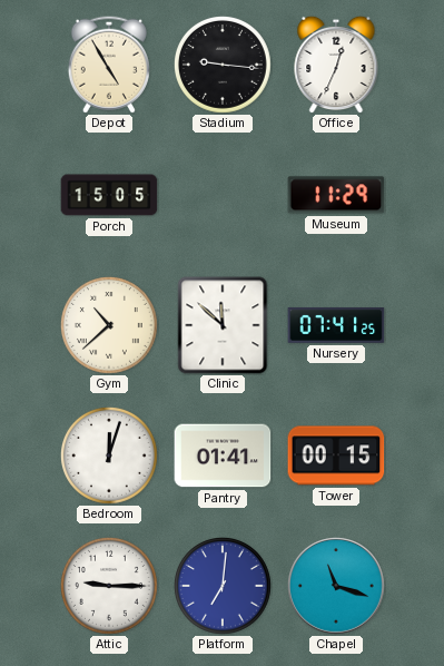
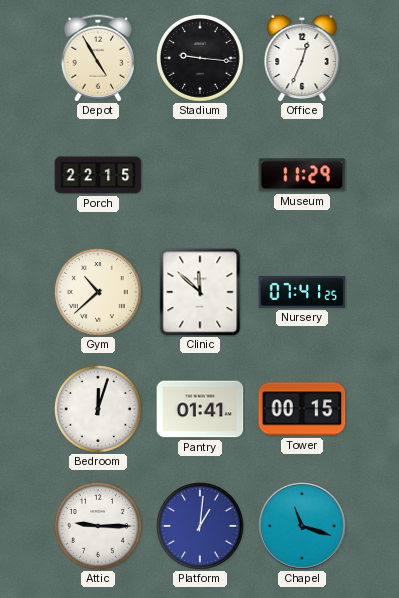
Porch: 15:05 -> 22:15 (98, 175)
Platform: 7:01 -> 1:01 (200, 526)
